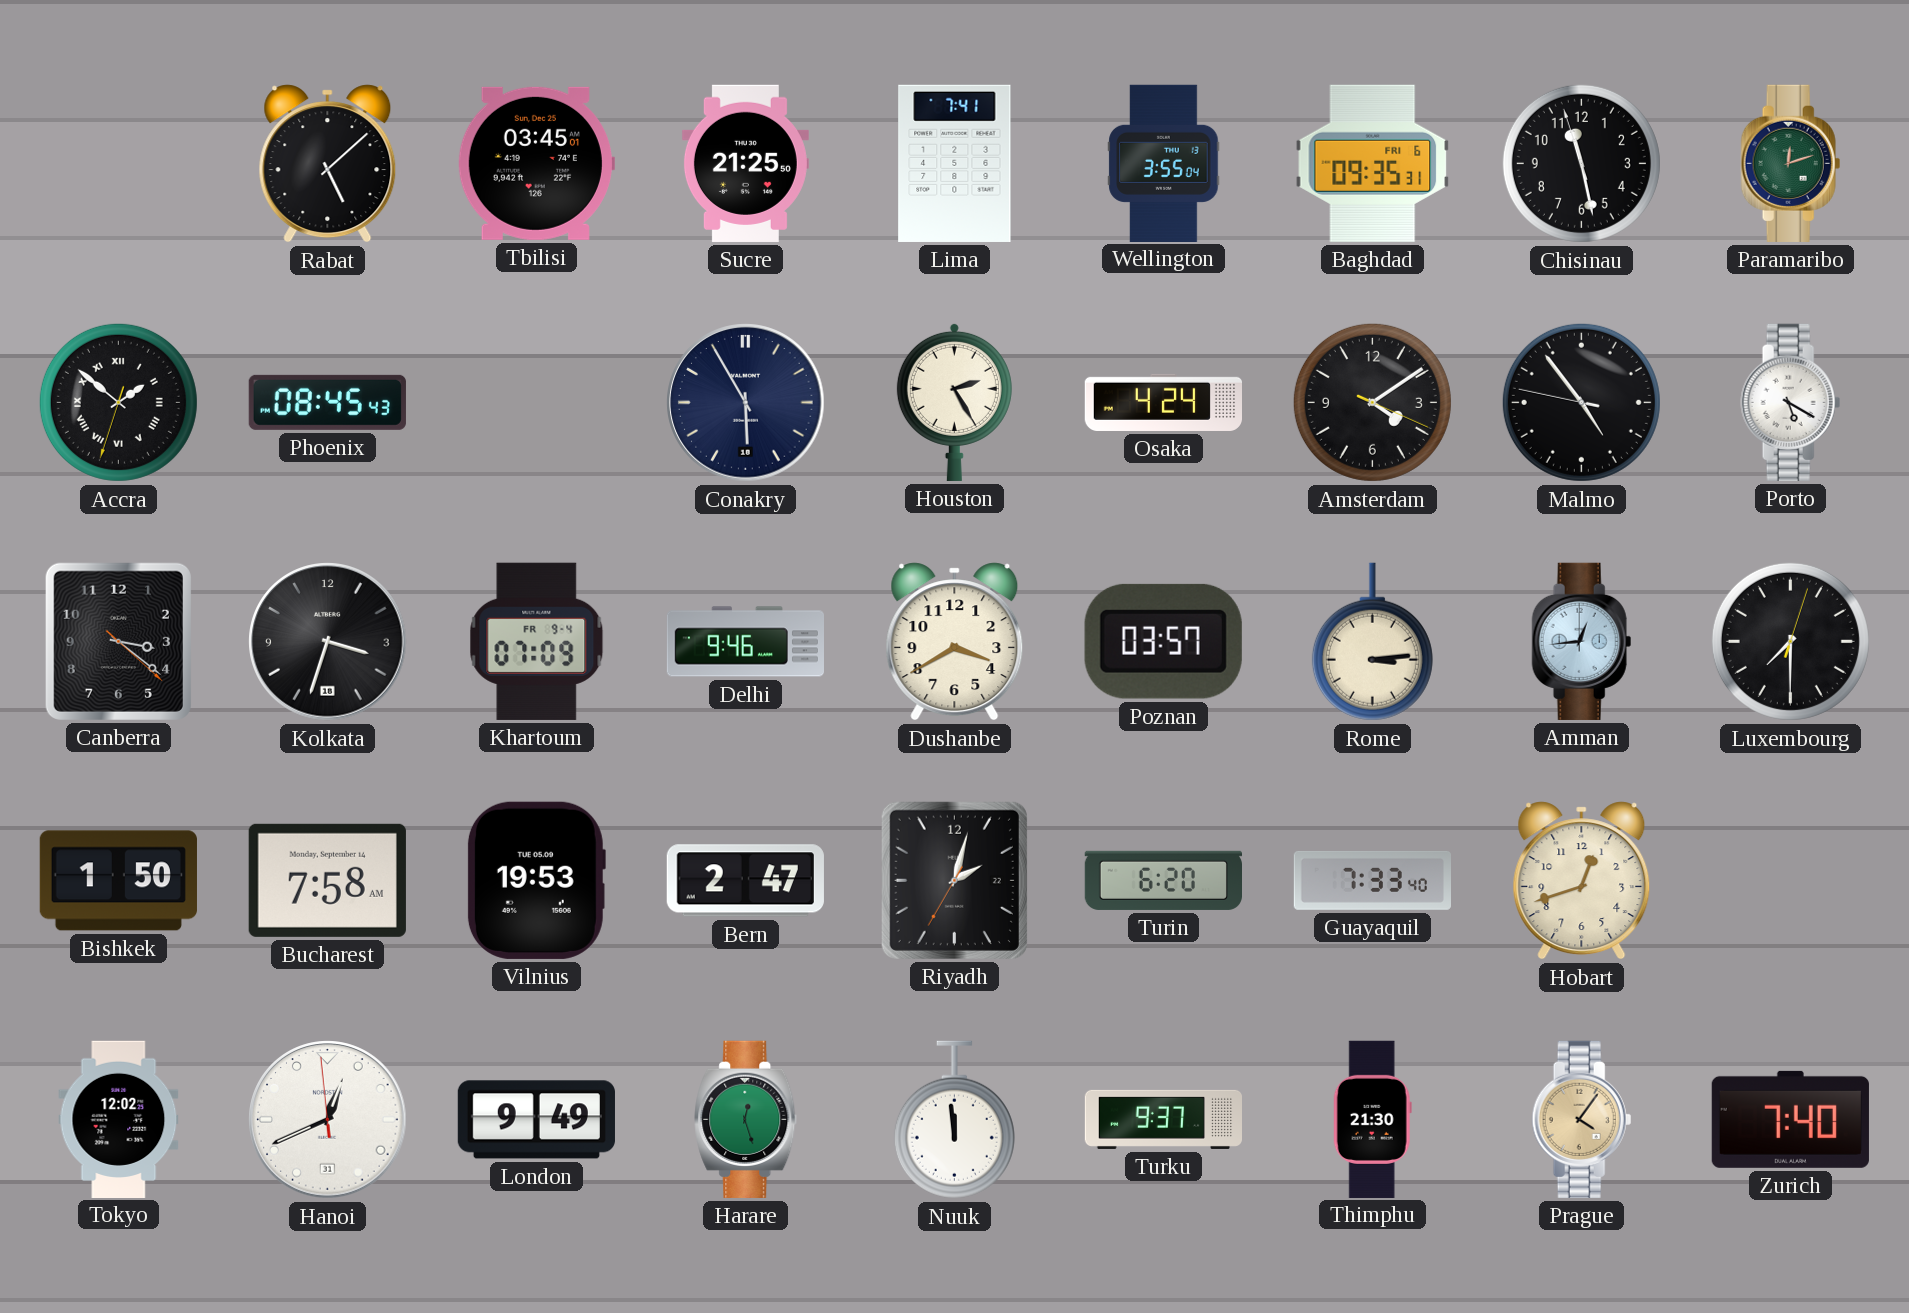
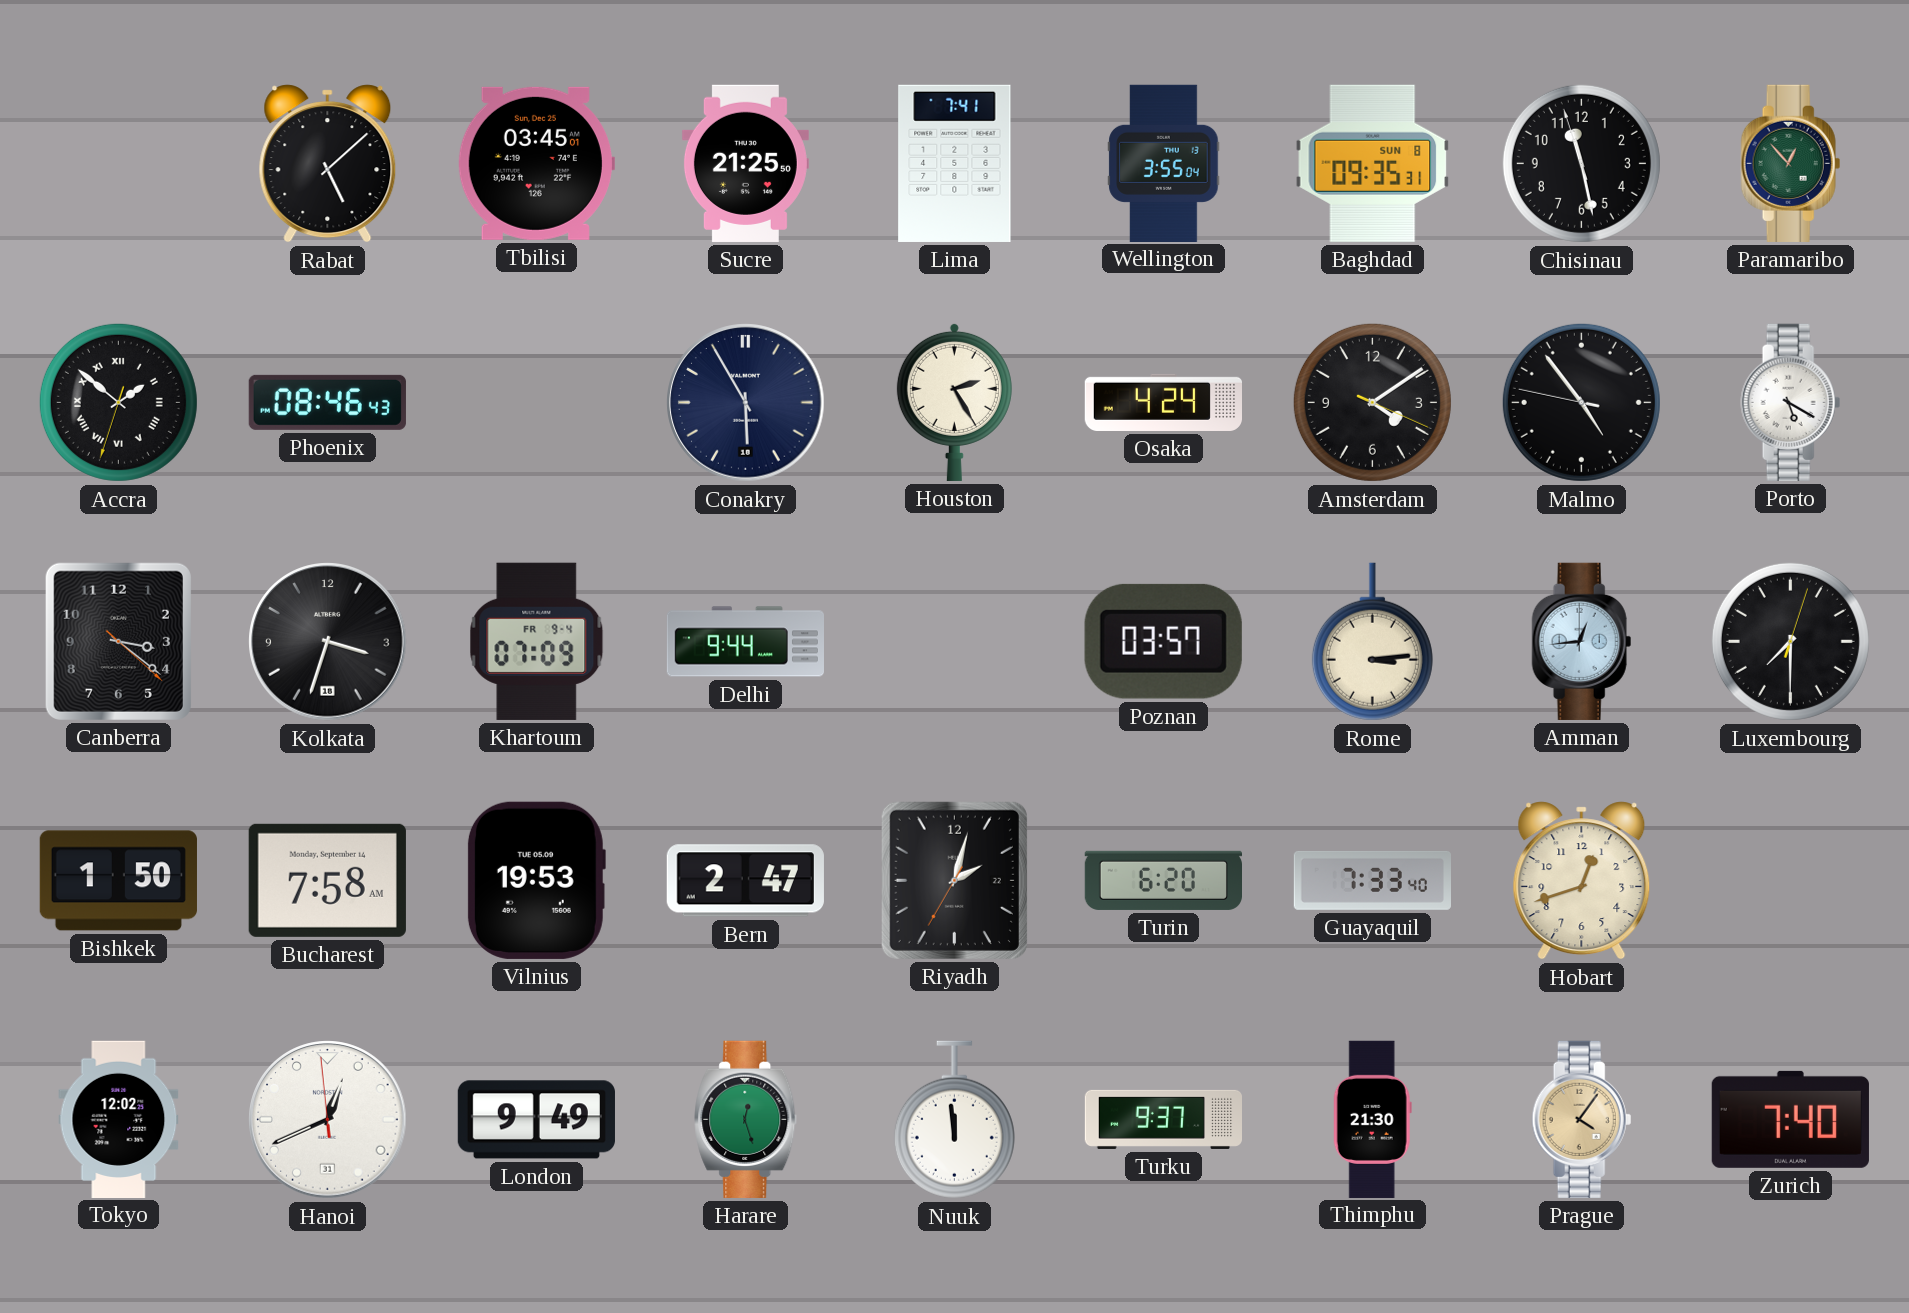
Baghdad date: FRI 6 -> SUN 8 (1373, 163)
Paramaribo: 12:12 -> 12:53 (1791, 163)
Phoenix: 08:45 -> 08:46 (327, 402)
Delhi: 9:46 -> 9:44 (745, 642)
Dushanbe: 3:40 -> none (955, 642)
